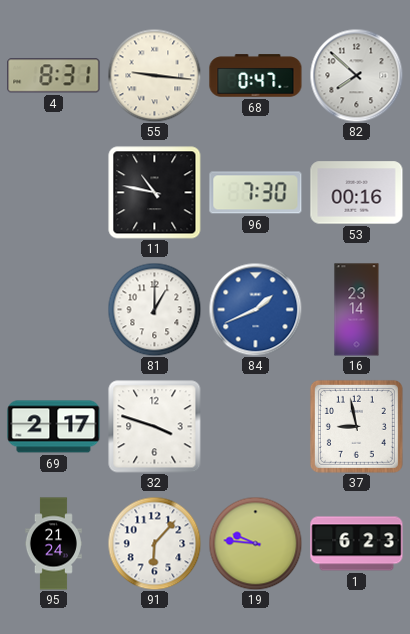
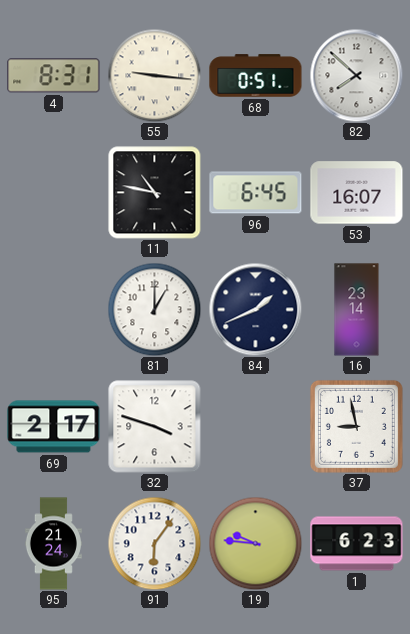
68: 0:47 -> 0:51 (256, 76)
96: 7:30 -> 6:45 (256, 193)
53: 00:16 -> 16:07 (357, 193)
84 dial: blue -> navy (255, 309)
91: 6:07 -> 6:06 (154, 543)
